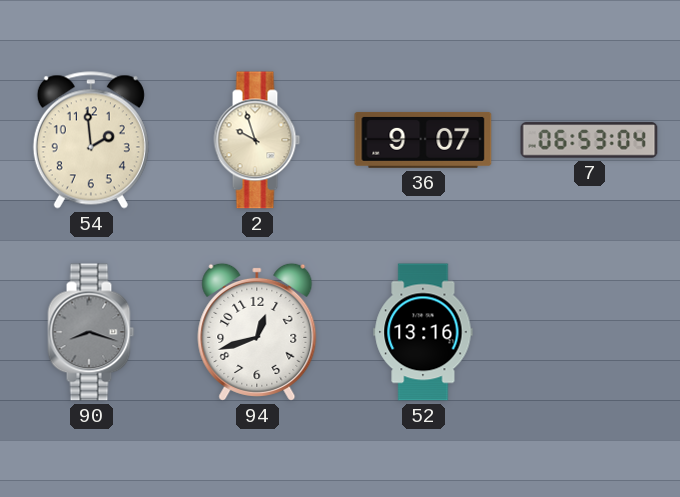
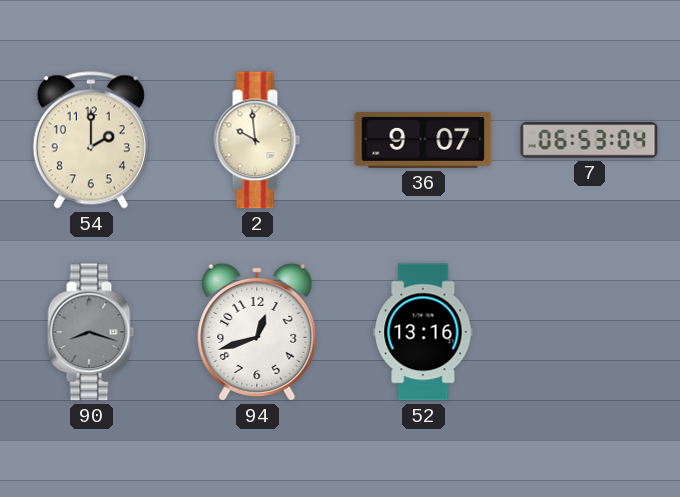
54: 1:59 -> 2:00 (91, 140)
2: 9:57 -> 9:59 (257, 140)
